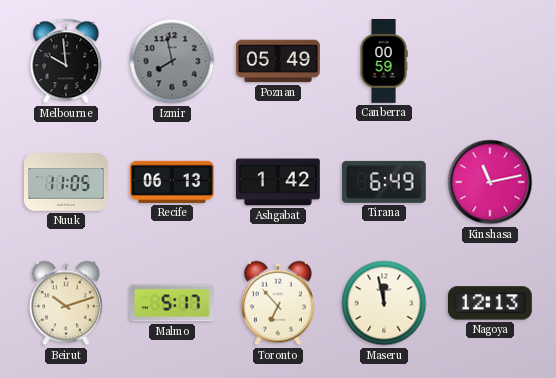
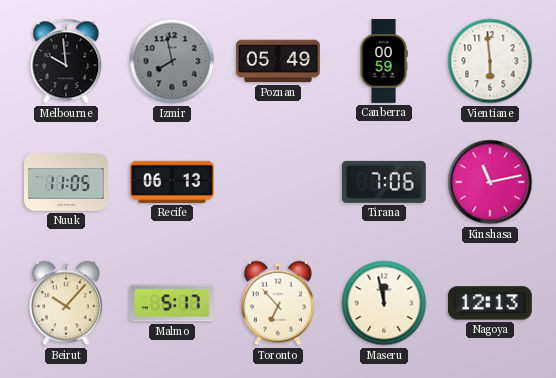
Vientiane: none -> 5:59 (490, 61)
Ashgabat: 1:42 -> none (279, 182)
Tirana: 6:49 -> 7:06 (384, 182)
Beirut: 10:12 -> 10:07 (66, 303)
